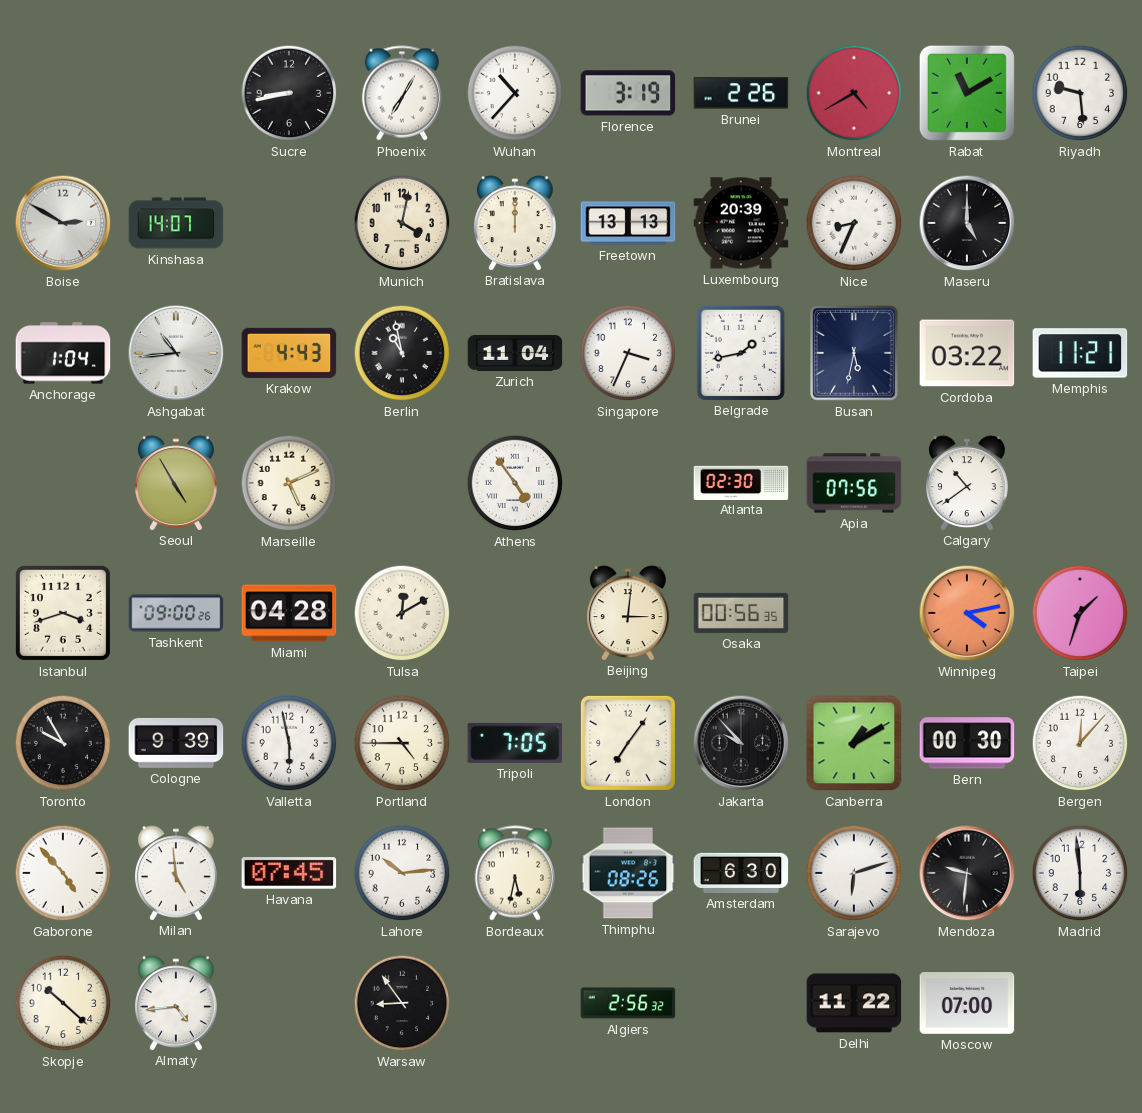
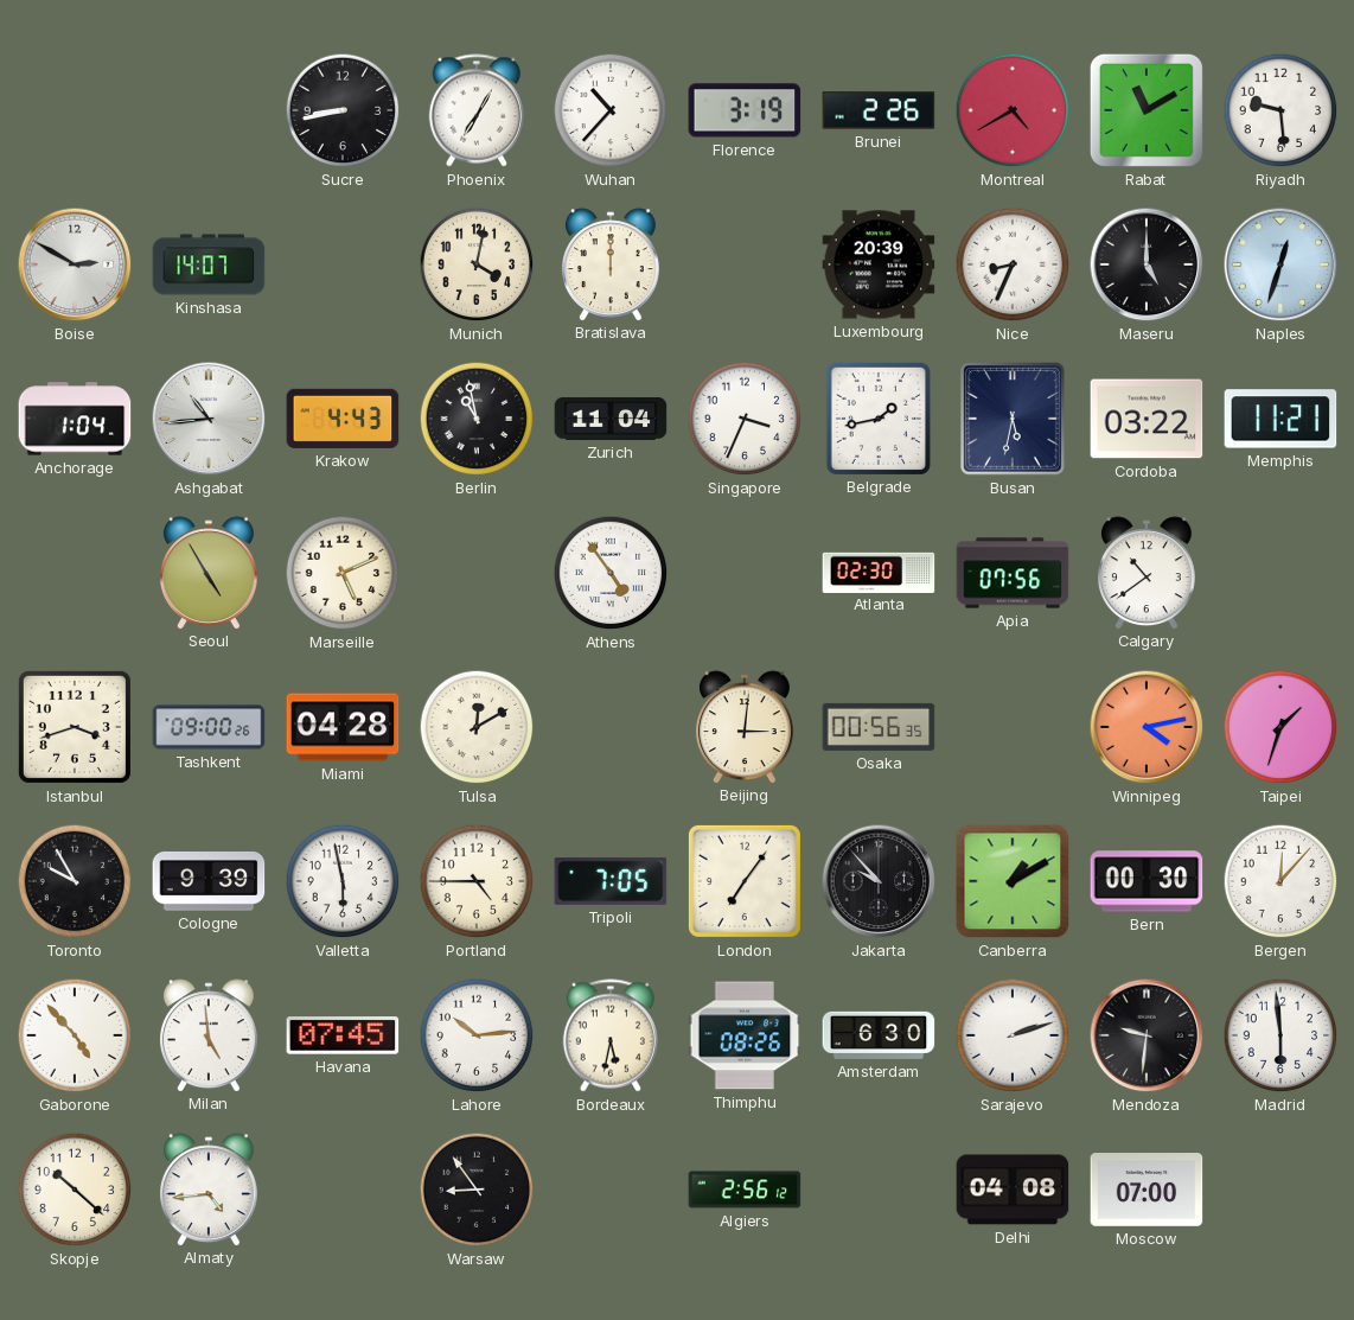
Freetown: 13:13 -> none (628, 223)
Naples: none -> 12:33 (1280, 264)
Sarajevo: 6:12 -> 2:12 (1013, 1035)
Algiers: 2:56:32 -> 2:56:12 (745, 1190)
Delhi: 11:22 -> 04:08 (1013, 1190)
